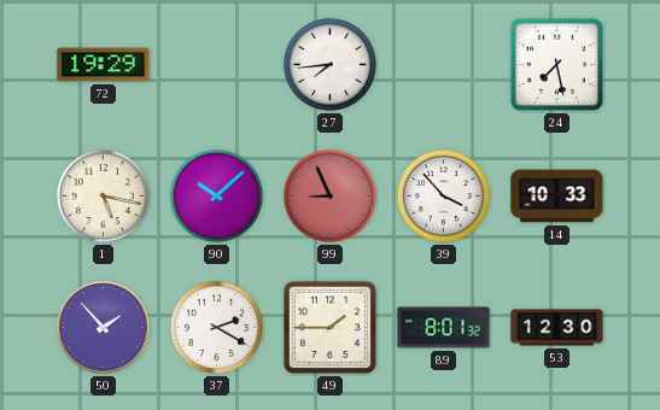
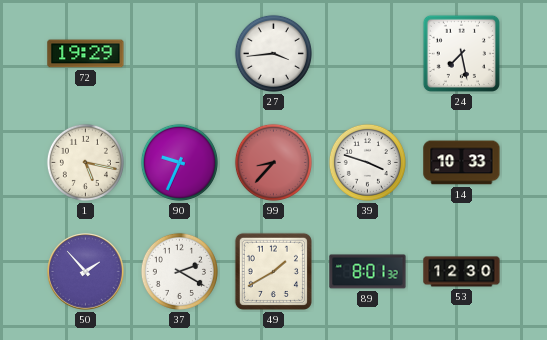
27: 7:44 -> 3:44 (273, 53)
90: 10:08 -> 9:34 (179, 162)
99: 8:56 -> 8:37 (273, 162)
39: 3:53 -> 3:48 (367, 162)
49: 1:45 -> 1:40 (273, 271)
